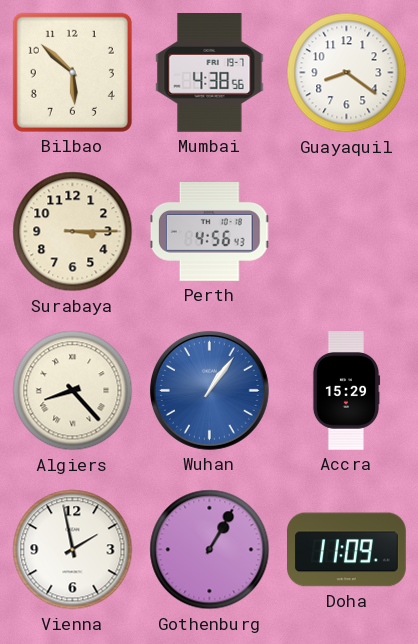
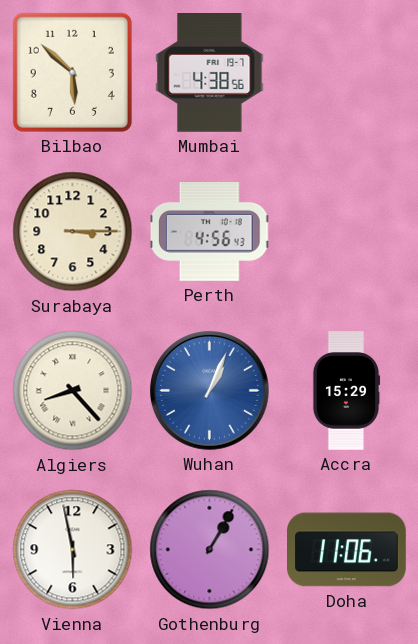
Guayaquil: 8:21 -> none (347, 73)
Wuhan: 1:06 -> 1:04 (209, 390)
Vienna: 1:58 -> 5:58 (73, 550)
Doha: 11:09 -> 11:06 (347, 550)
